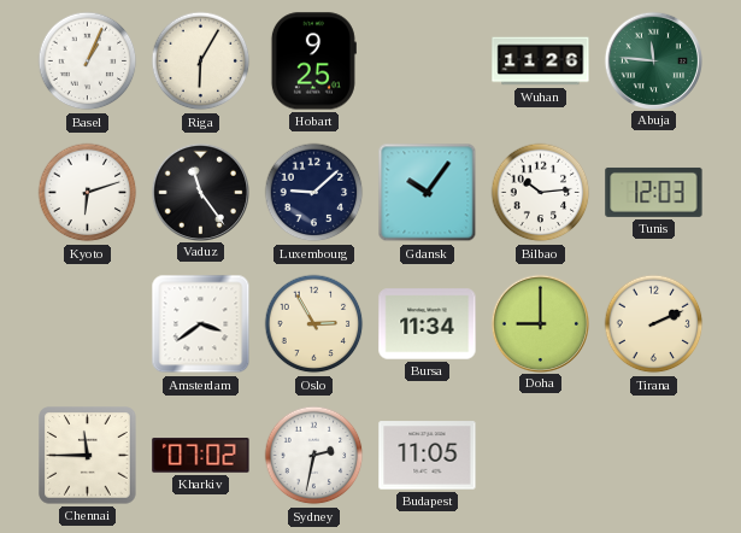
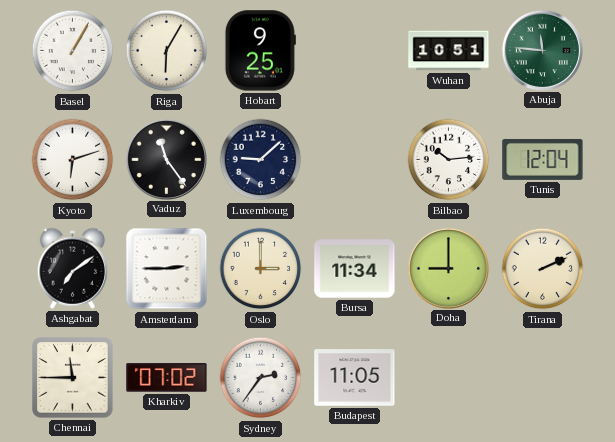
Basel: 1:04 -> 1:05 (73, 51)
Wuhan: 11:26 -> 10:51 (449, 51)
Gdansk: 10:06 -> none (428, 193)
Tunis: 12:03 -> 12:04 (543, 159)
Ashgabat: none -> 7:09 (72, 268)
Amsterdam: 3:39 -> 2:45 (167, 269)
Oslo: 2:55 -> 3:00 (261, 269)
Sydney: 2:32 -> 2:36 (261, 378)
